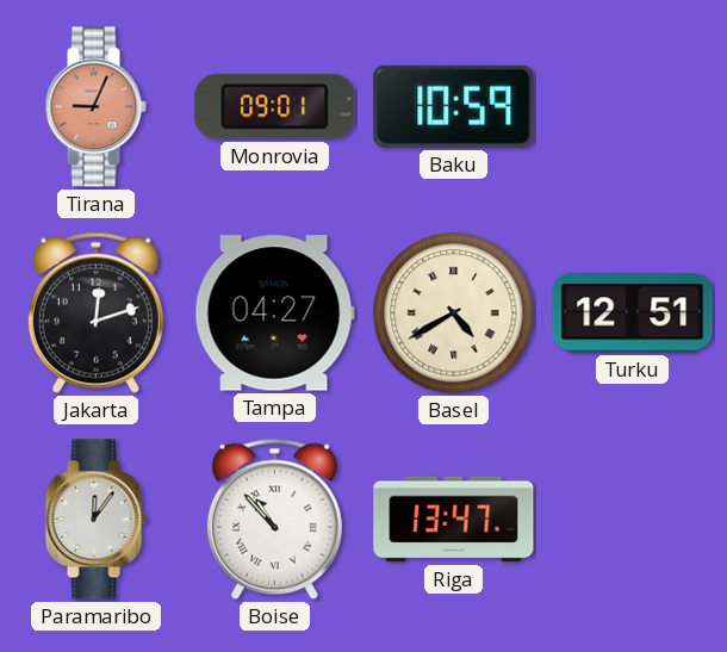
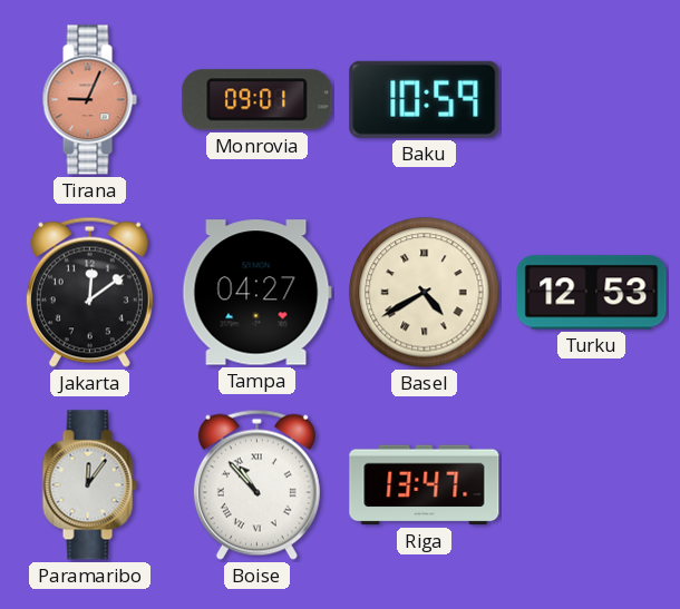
Jakarta: 12:12 -> 12:09 (89, 292)
Turku: 12:51 -> 12:53 (592, 293)
